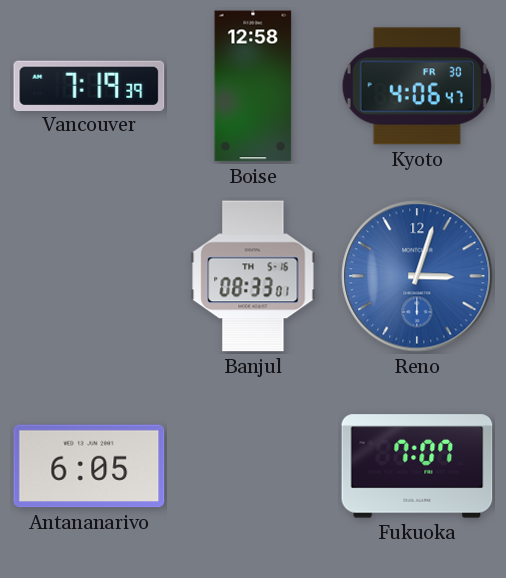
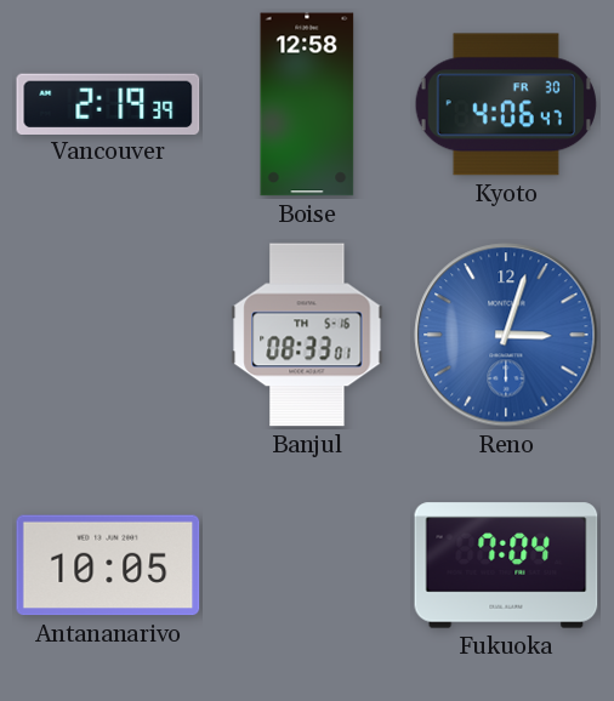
Vancouver: 7:19 -> 2:19 (108, 103)
Antananarivo: 6:05 -> 10:05 (108, 565)
Fukuoka: 7:07 -> 7:04 (506, 565)
